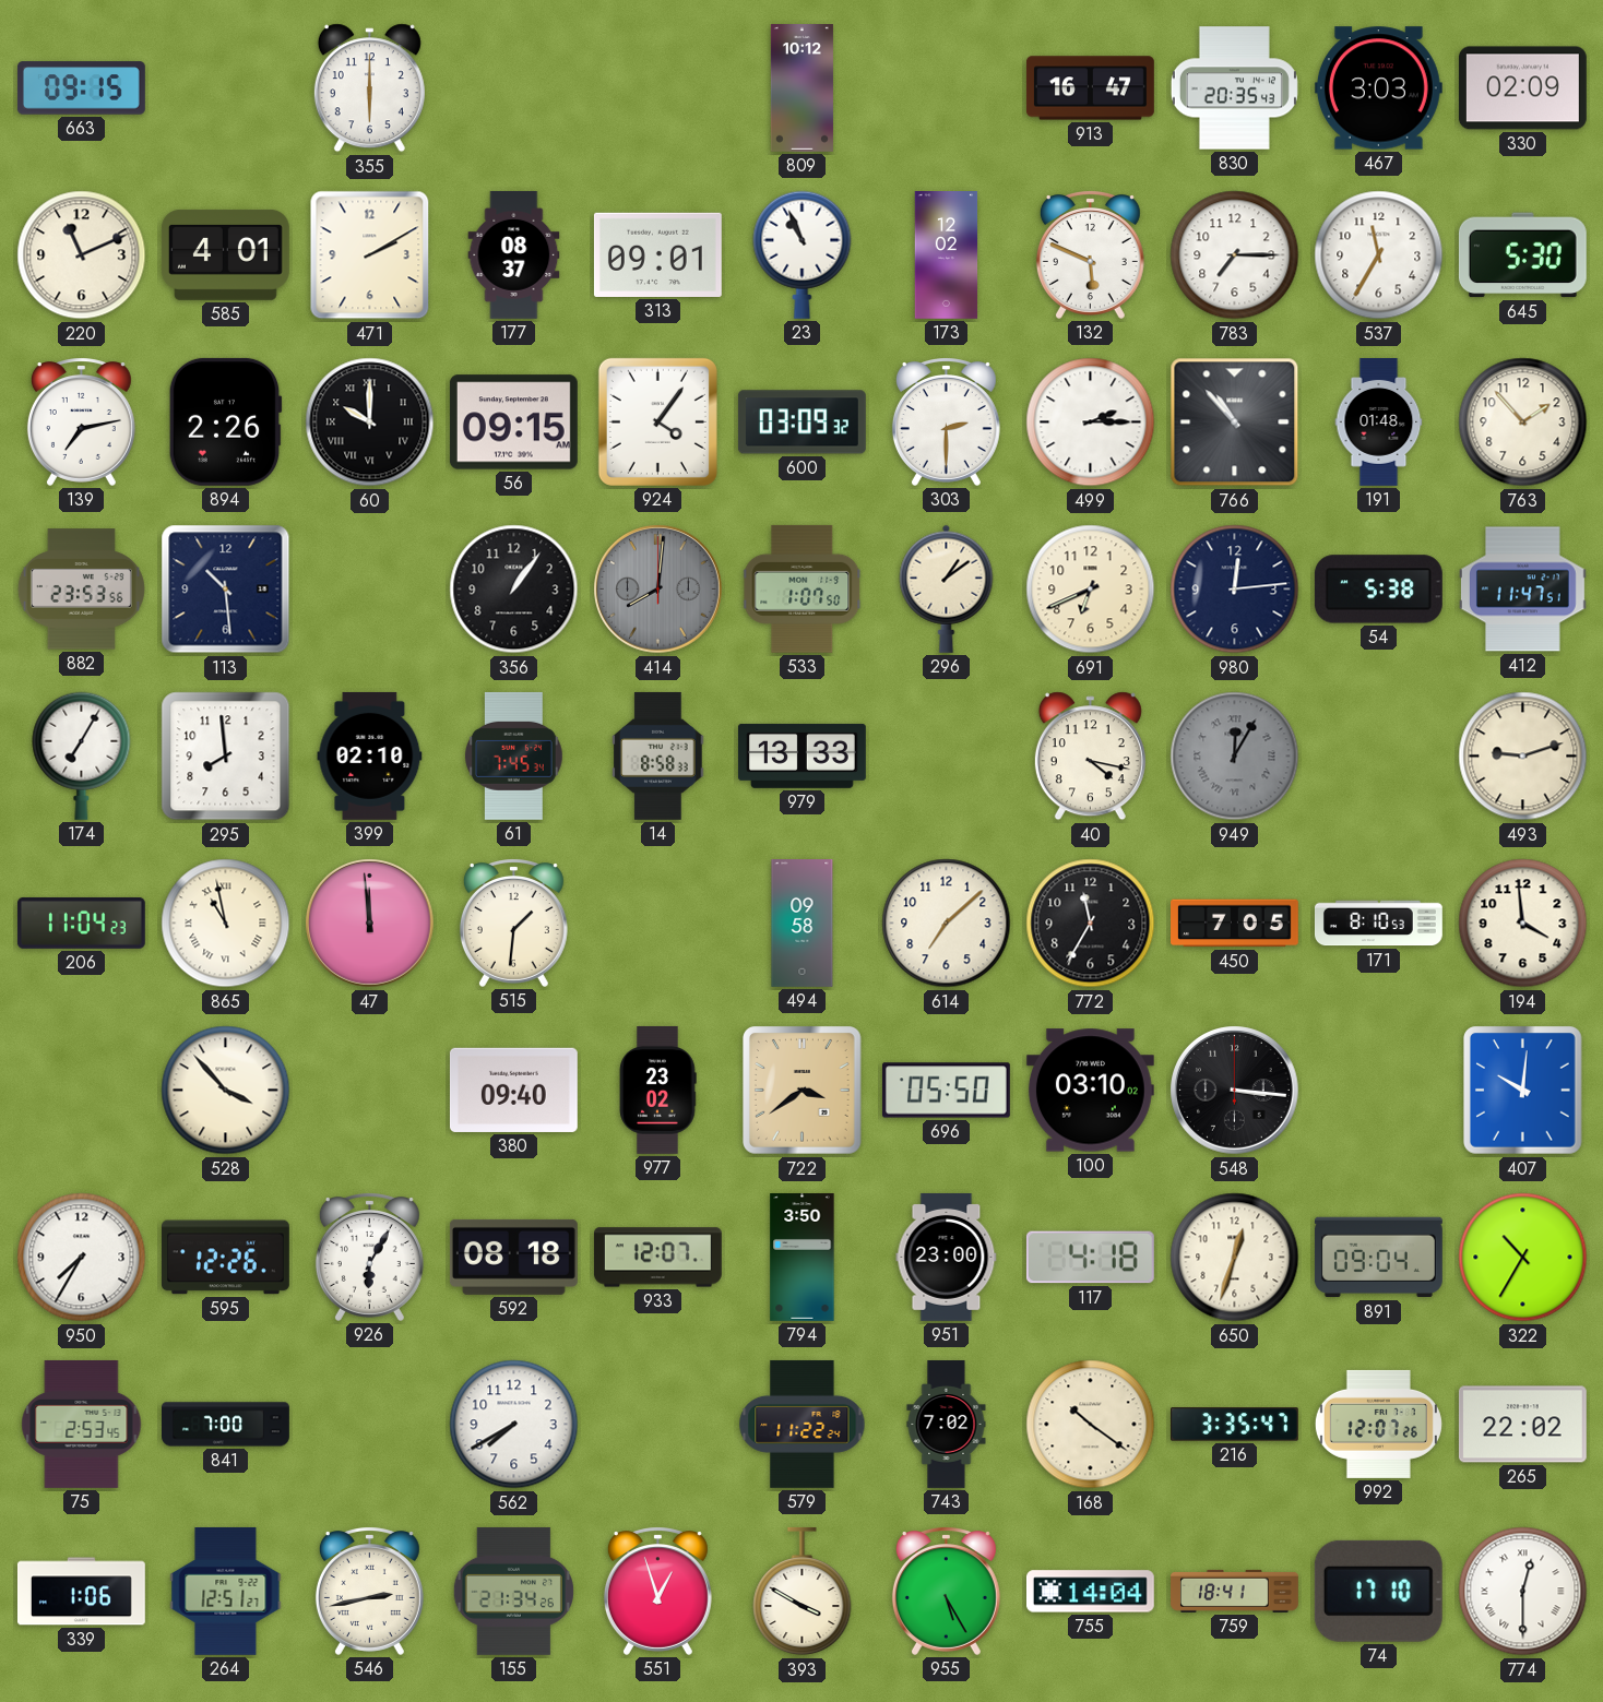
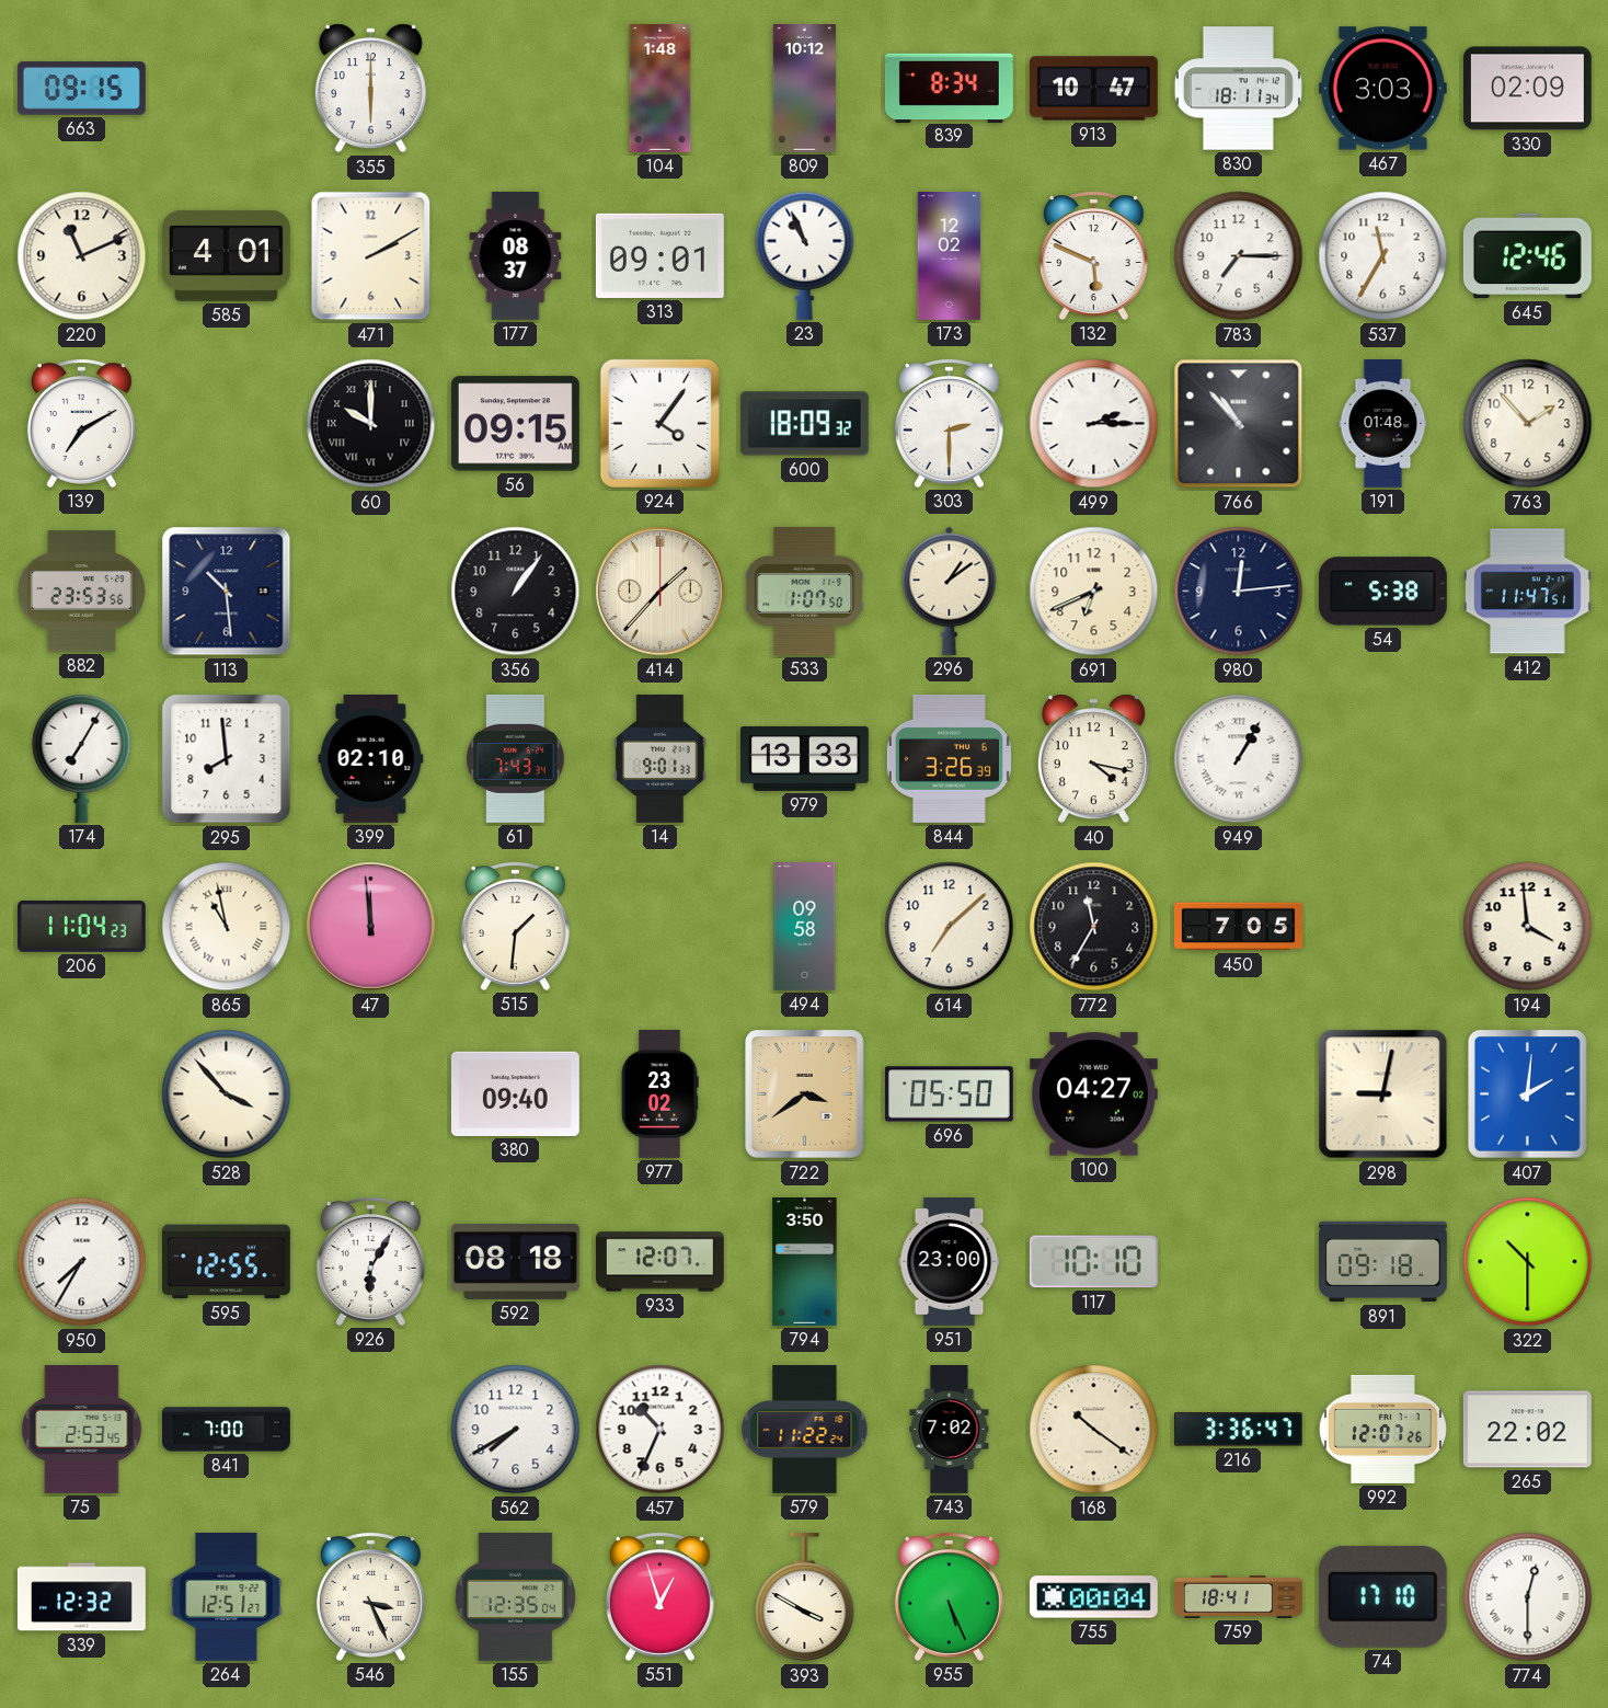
104: none -> 1:48 (661, 89)
839: none -> 8:34 (949, 88)
913: 16:47 -> 10:47 (1093, 89)
830: 20:35 -> 18:11 (1238, 89)
645: 5:30 -> 12:46 (1527, 256)
139: 7:13 -> 7:10 (81, 423)
894: 2:26 -> none (225, 421)
600: 03:09 -> 18:09 (804, 424)
414: 8:01 -> 1:37 (661, 592)
414 dial: grey -> cream (661, 592)
61: 7:45 -> 7:43 (516, 758)
14: 8:58 -> 9:01 (661, 758)
844: none -> 3:26 (949, 758)
949: 12:05 -> 1:05 (1239, 759)
949 dial: grey -> white (1239, 759)
493: 9:12 -> none (1523, 757)
171: 8:10 -> none (1379, 924)
100: 03:10 -> 04:27 (1093, 1094)
548: 3:16 -> none (1235, 1091)
298: none -> 9:02 (1383, 1094)
407: 10:01 -> 2:01 (1528, 1094)
595: 12:26 -> 12:55 (226, 1262)
117: 4:18 -> 10:10 (1093, 1262)
650: 12:33 -> none (1235, 1258)
891: 09:04 -> 09:18 (1382, 1262)
322: 10:35 -> 10:30 (1528, 1262)
457: none -> 10:34 (661, 1430)
216: 3:35 -> 3:36 (1238, 1430)
339: 1:06 -> 12:32 (81, 1597)
546: 2:43 -> 3:26 (370, 1596)
155: 21:34 -> 12:35 (515, 1596)
955: 5:25 -> 5:26 (949, 1596)
755: 14:04 -> 00:04 (1093, 1597)
